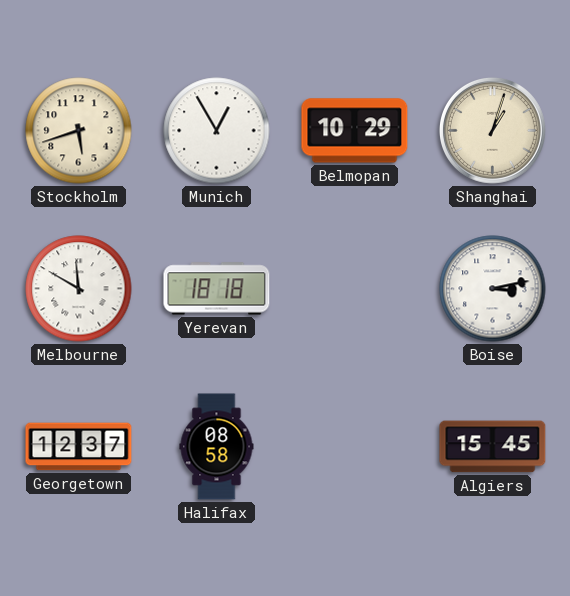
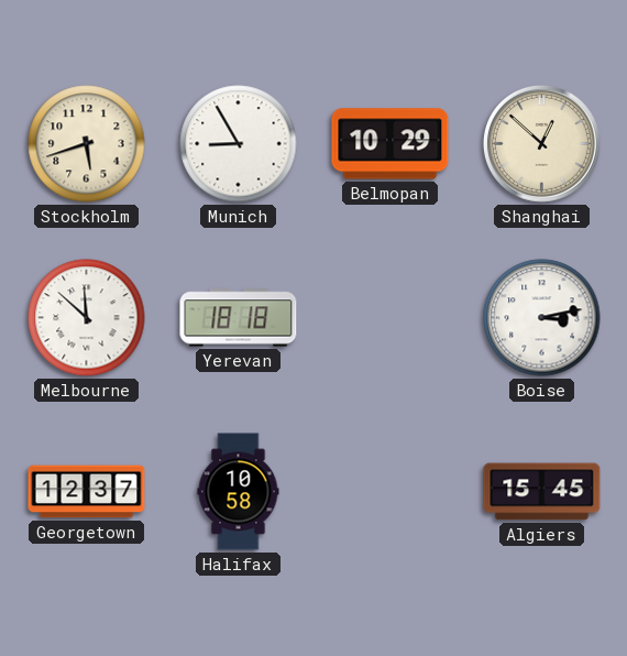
Munich: 12:55 -> 8:55 (239, 144)
Shanghai: 1:03 -> 12:52 (541, 143)
Melbourne: 11:50 -> 11:52 (87, 318)
Halifax: 08:58 -> 10:58 (239, 492)
